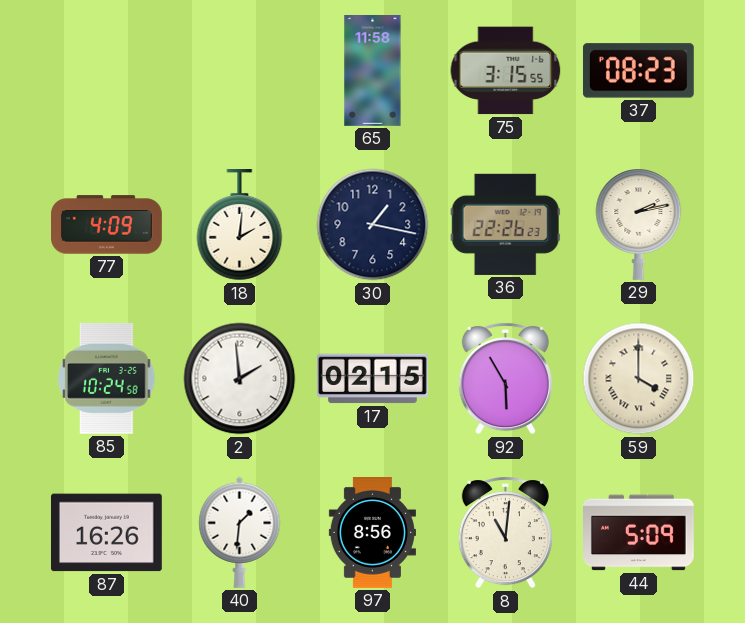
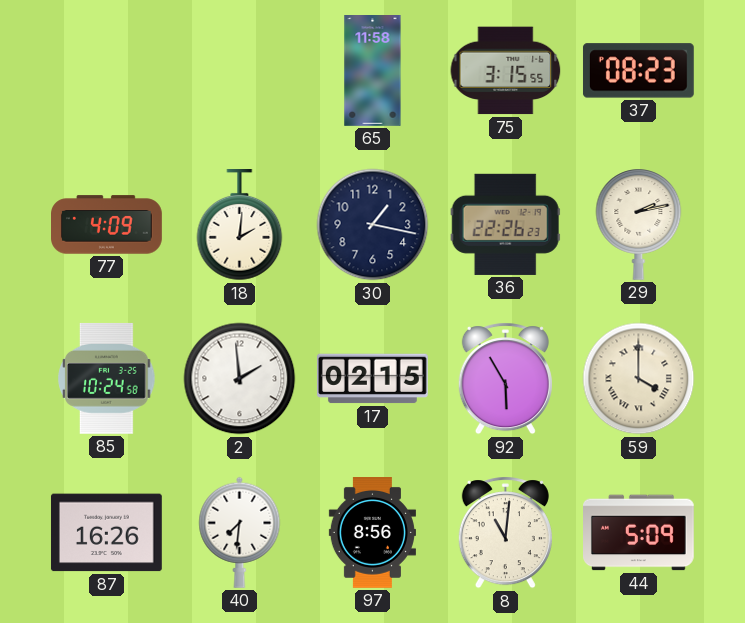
40: 1:31 -> 7:31 (240, 532)
